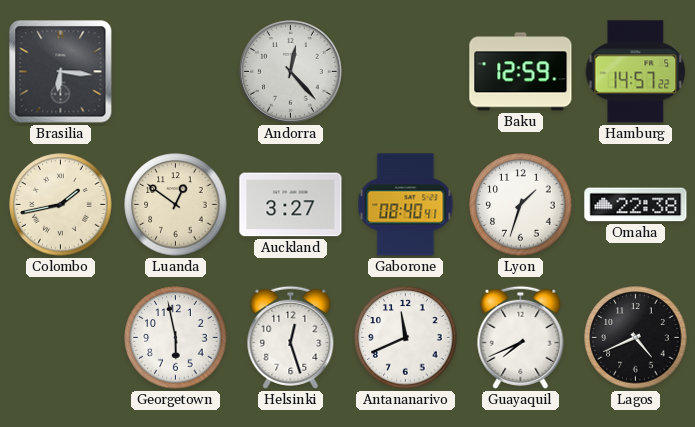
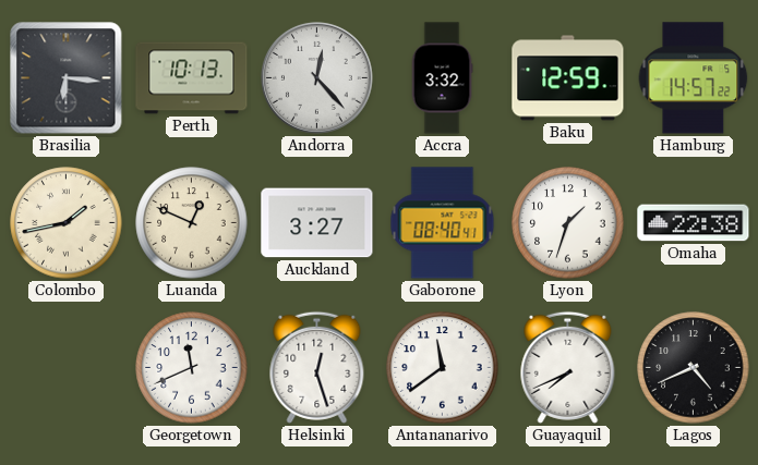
Perth: none -> 10:13 (192, 78)
Accra: none -> 3:32 (442, 78)
Luanda: 12:51 -> 12:49 (192, 223)
Georgetown: 5:58 -> 11:41 (192, 368)
Antananarivo: 11:41 -> 11:39 (443, 368)
